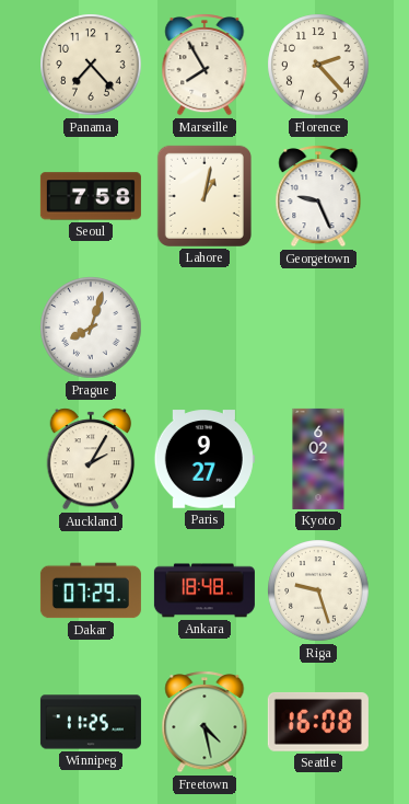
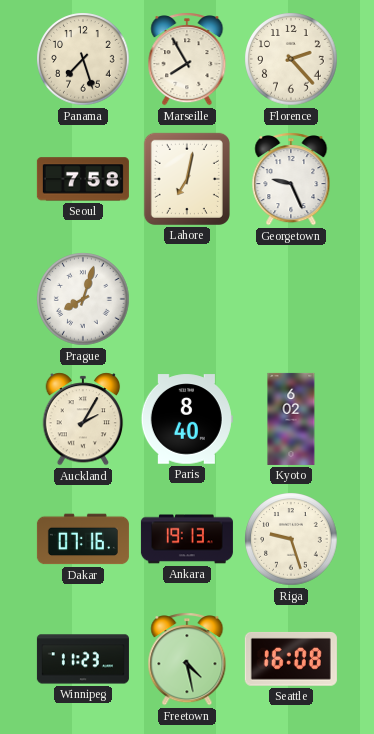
Panama: 7:23 -> 7:27 (83, 59)
Lahore: 1:02 -> 7:02 (187, 179)
Paris: 9:27 -> 8:40 (187, 419)
Dakar: 07:29 -> 07:16 (83, 539)
Ankara: 18:48 -> 19:13 (187, 539)
Winnipeg: 11:25 -> 11:23 (83, 659)
